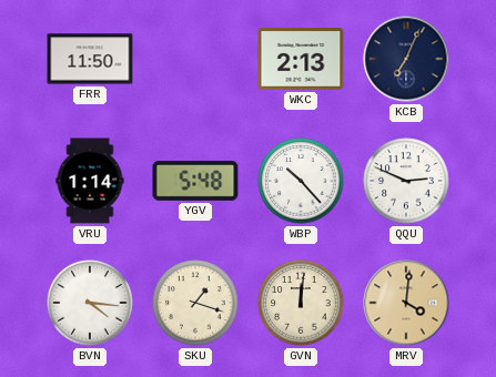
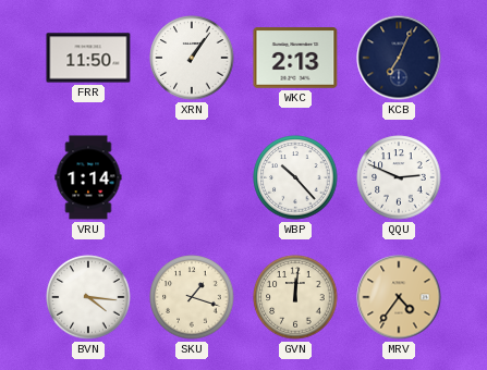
XRN: none -> 1:06 (192, 58)
YGV: 5:48 -> none (195, 182)
MRV: 4:01 -> 4:36 (399, 297)
